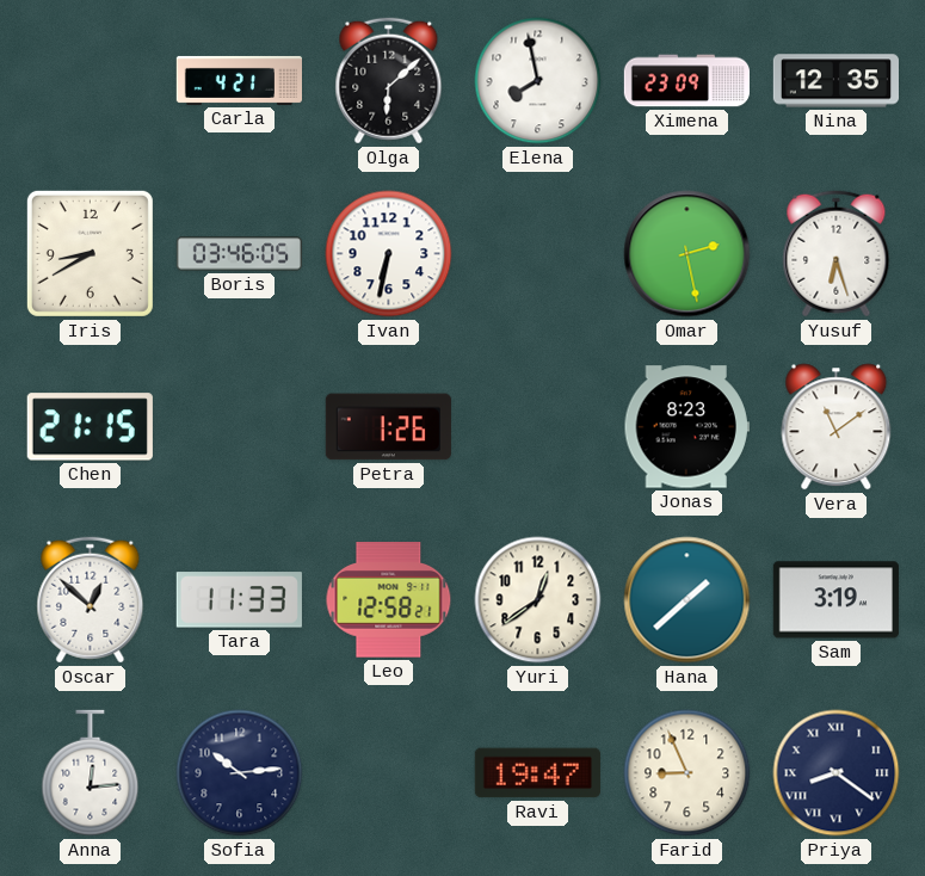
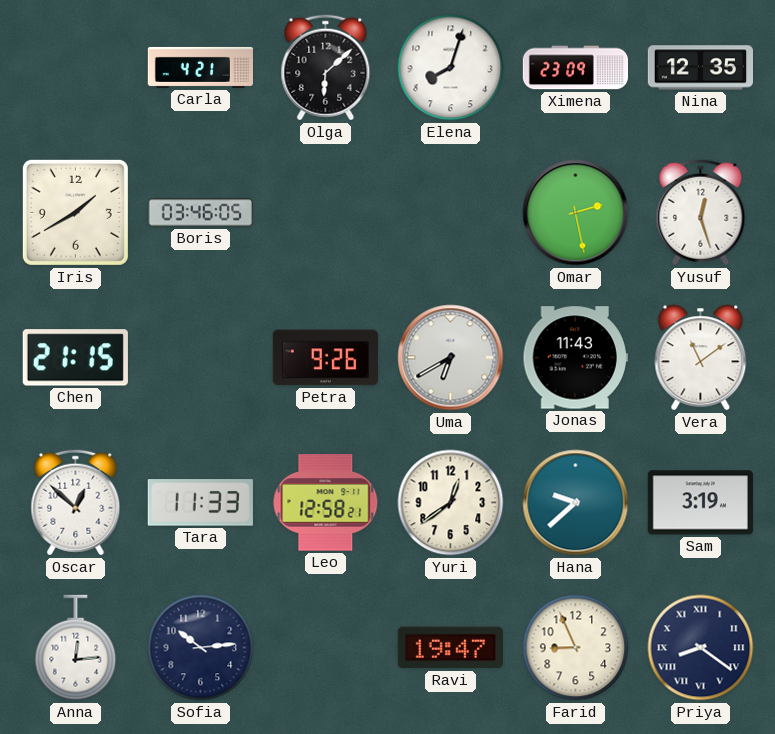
Elena: 7:58 -> 8:03 (451, 68)
Iris: 8:40 -> 1:40 (75, 212)
Ivan: 6:32 -> none (389, 254)
Yusuf: 6:27 -> 12:27 (701, 213)
Petra: 1:26 -> 9:26 (325, 358)
Uma: none -> 6:40 (451, 358)
Jonas: 8:23 -> 11:43 (575, 358)
Hana: 1:38 -> 9:38 (576, 503)
